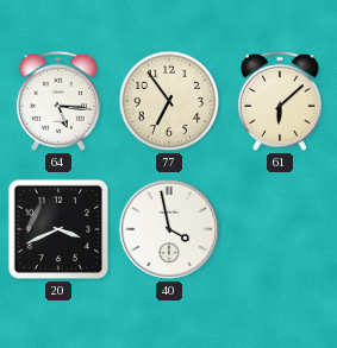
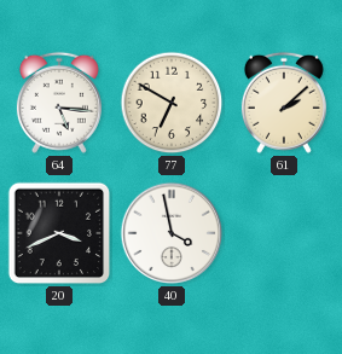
77: 6:54 -> 6:50 (172, 103)
61: 6:08 -> 2:08 (284, 103)
